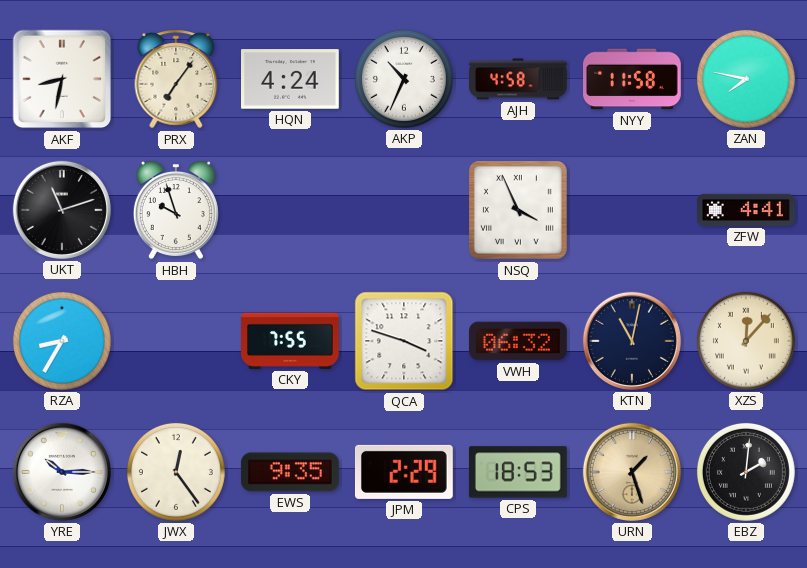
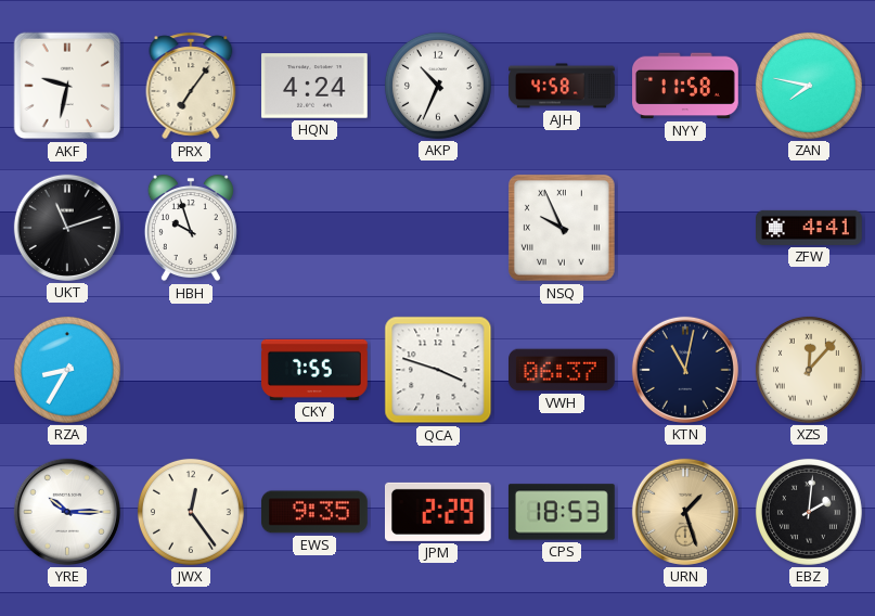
AKF: 8:32 -> 9:32 (67, 86)
NSQ: 3:56 -> 9:56 (562, 228)
VWH: 06:32 -> 06:37 (563, 370)
